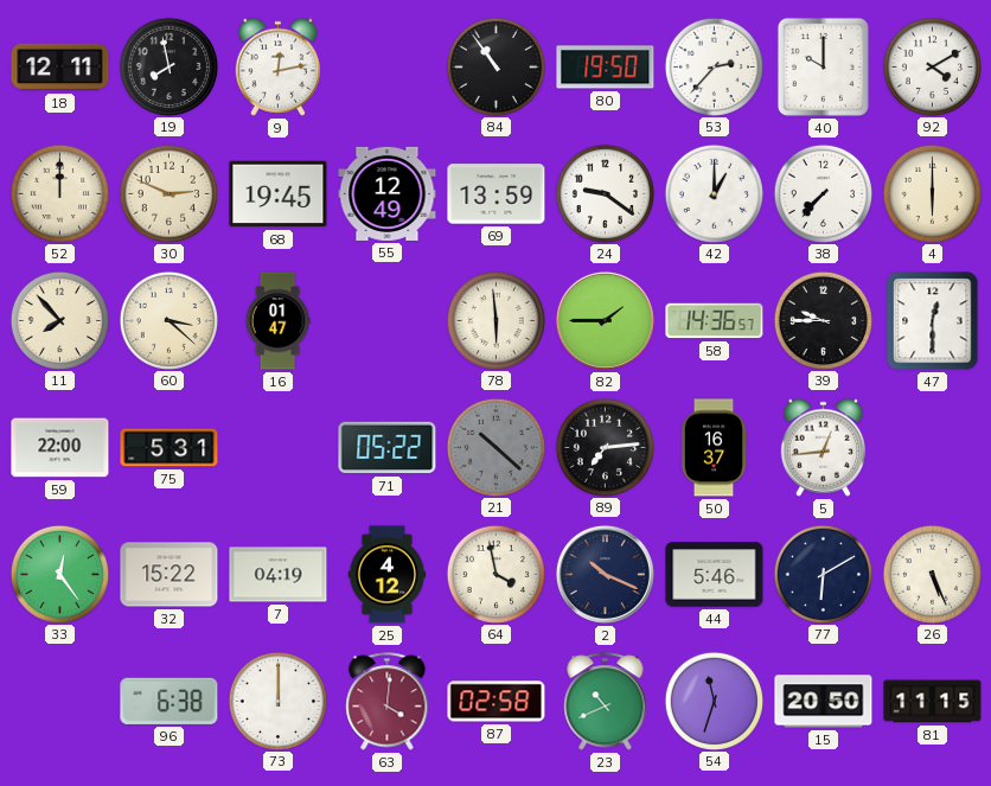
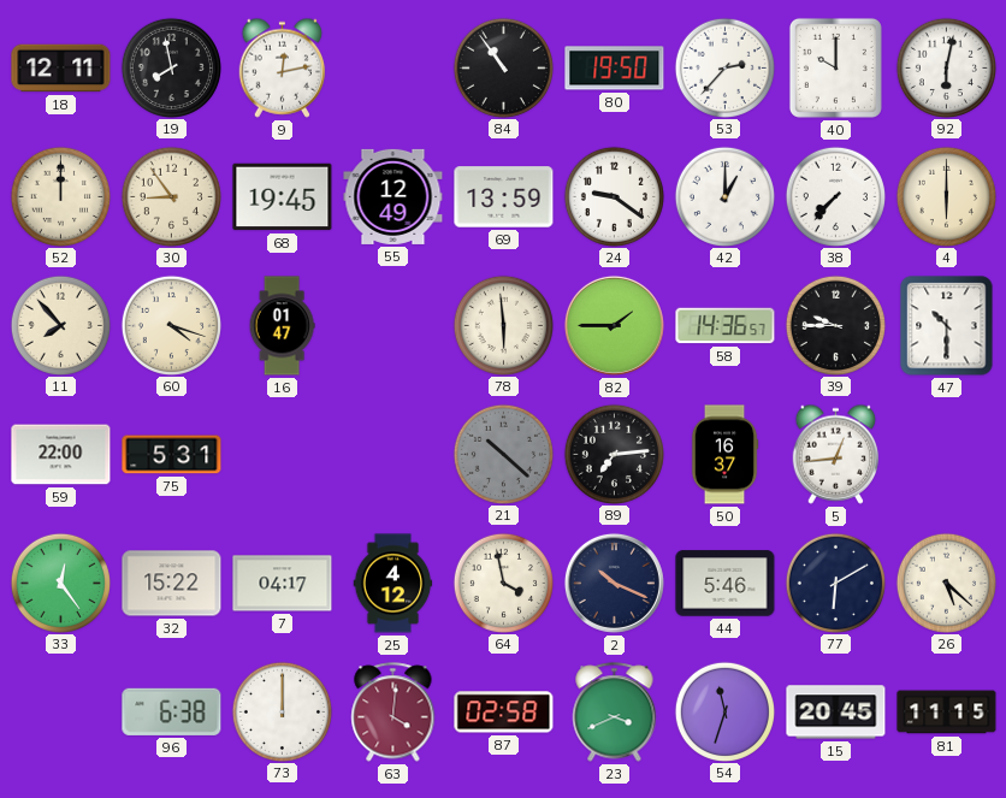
92: 4:10 -> 6:02 (946, 67)
30: 2:49 -> 8:54 (171, 196)
60: 3:22 -> 4:18 (171, 325)
47: 12:30 -> 10:30 (947, 326)
71: 05:22 -> none (388, 448)
7: 04:19 -> 04:17 (283, 584)
26: 5:26 -> 5:22 (946, 583)
23: 10:41 -> 3:41 (615, 713)
15: 20:50 -> 20:45 (836, 713)
